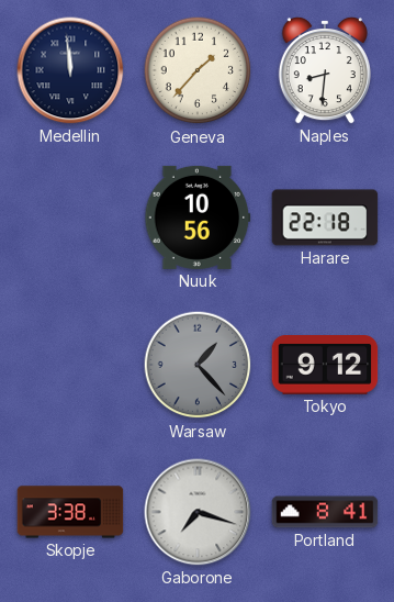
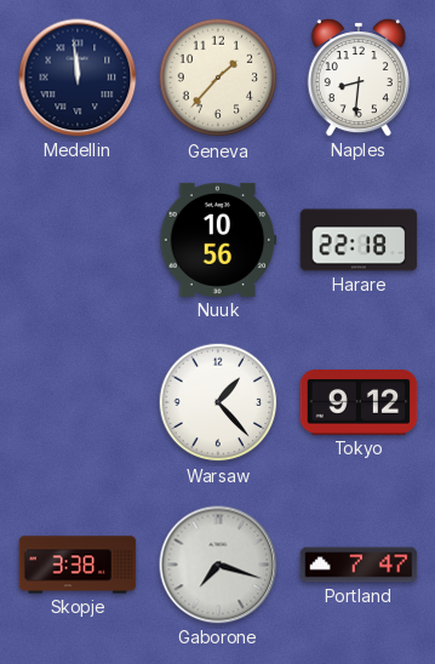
Warsaw dial: grey -> white (218, 402)
Portland: 8:41 -> 7:47 (359, 565)
